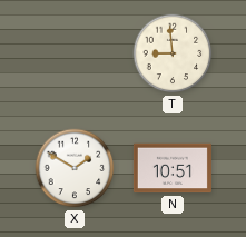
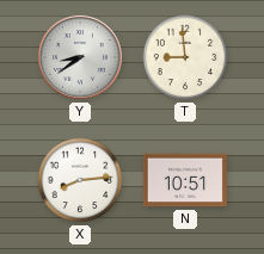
Y: none -> 8:39 (80, 57)
X: 1:50 -> 8:14 (80, 180)
